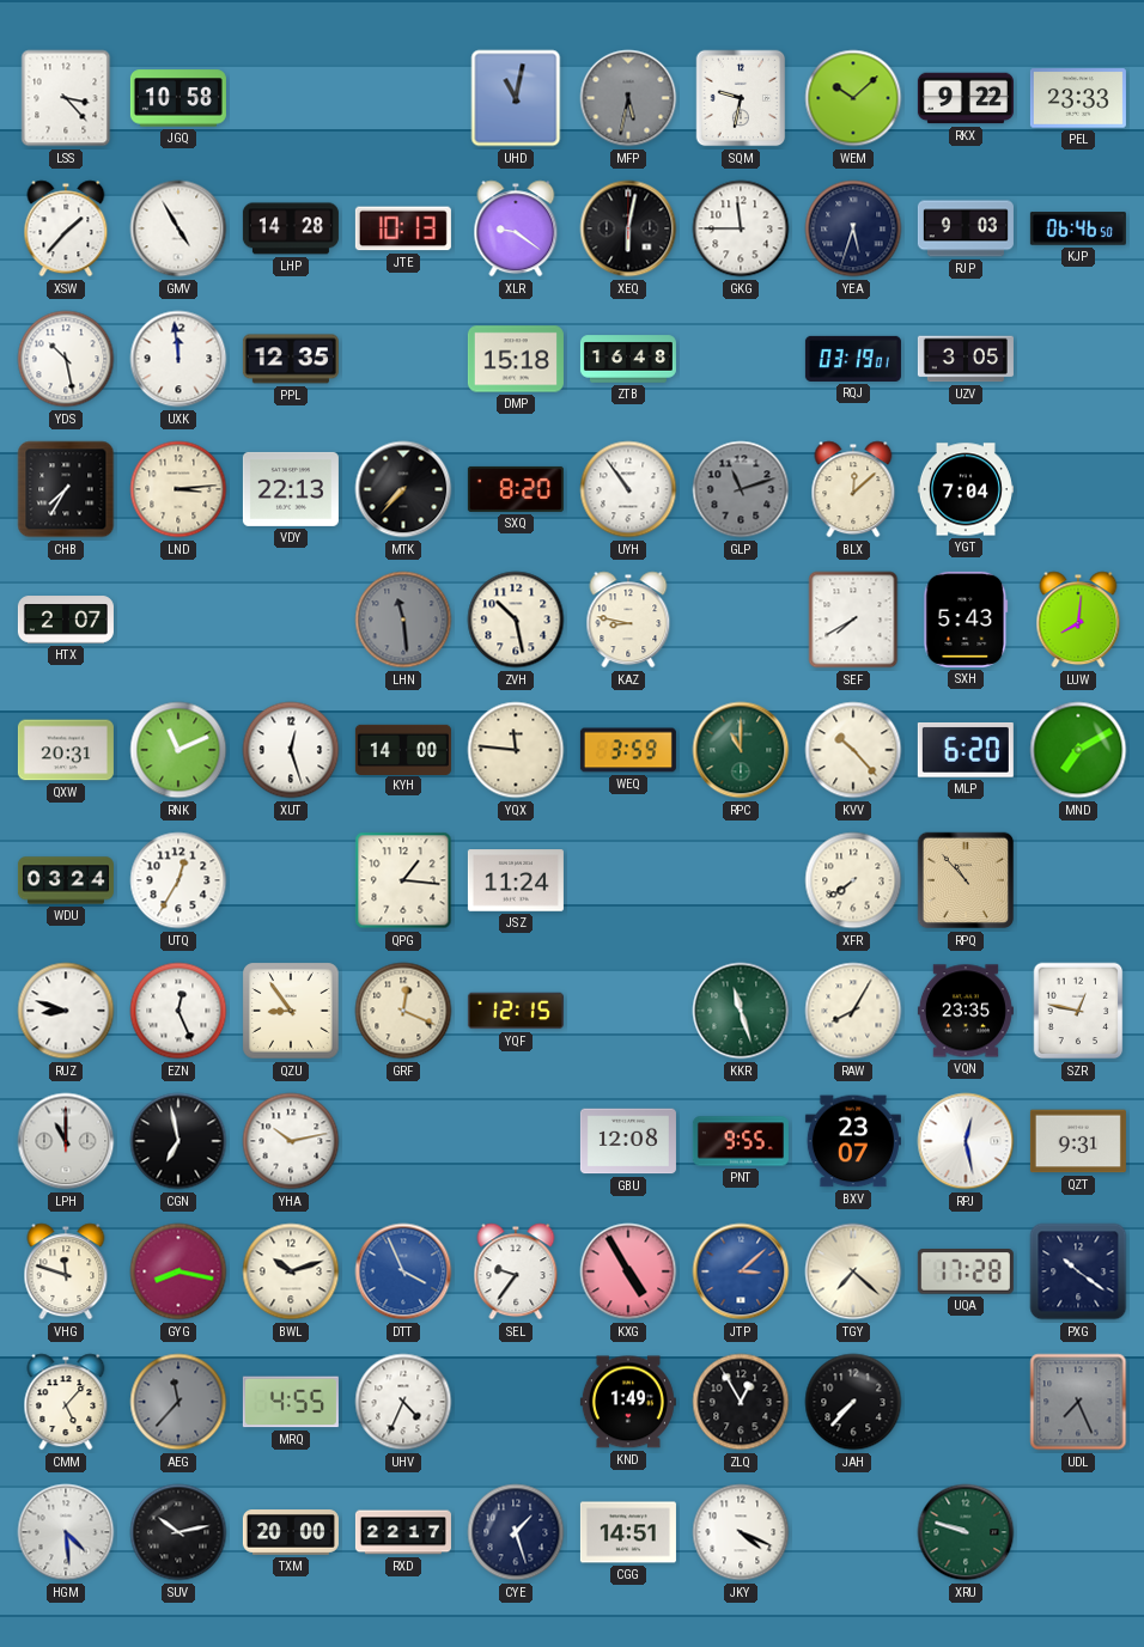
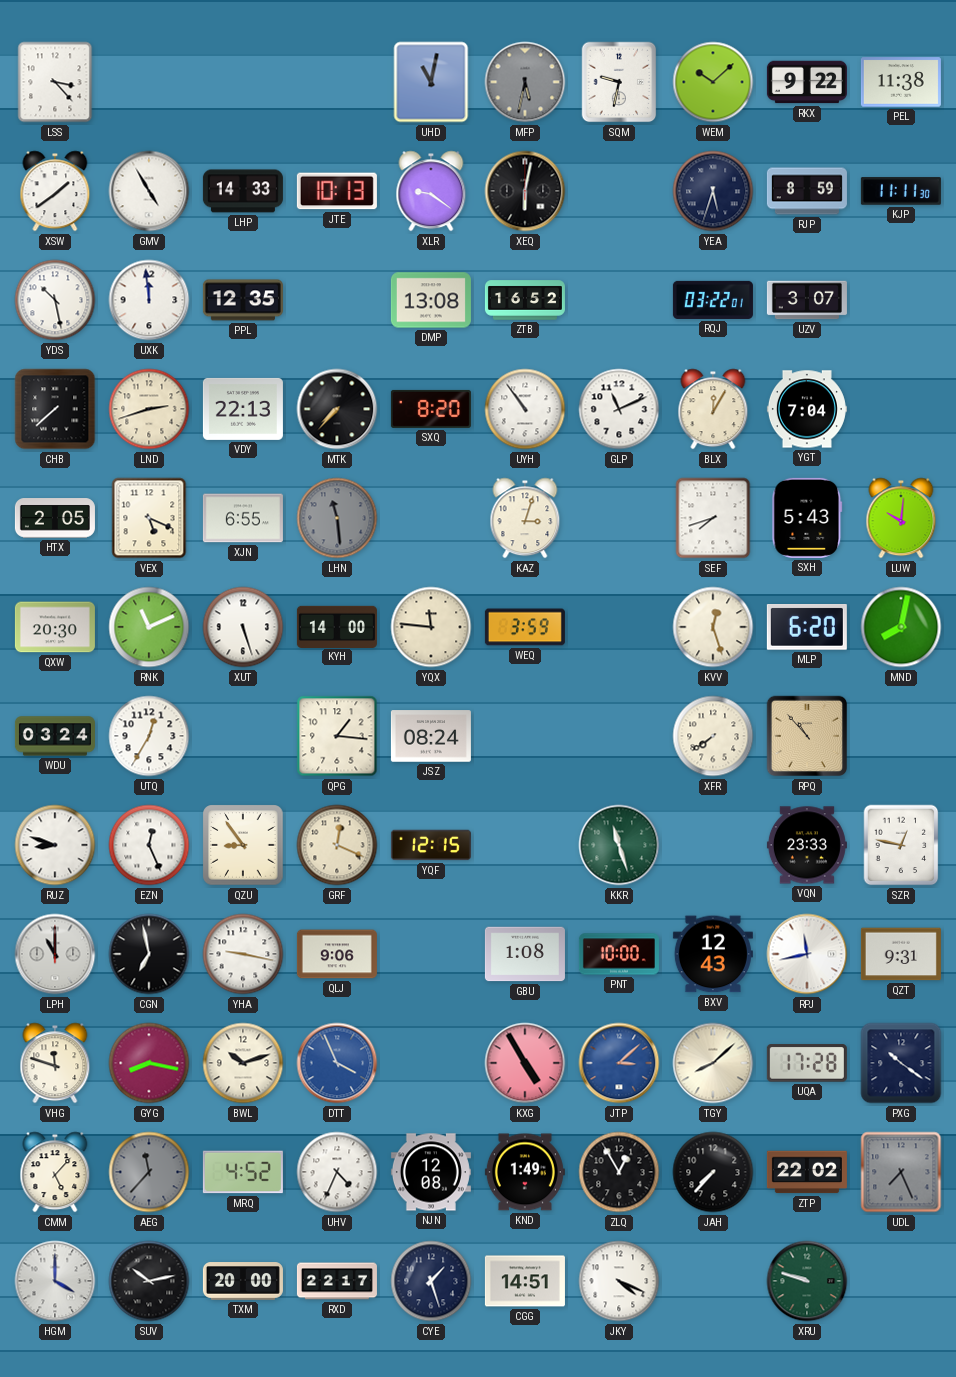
JGQ: 10:58 -> none (178, 98)
PEL: 23:33 -> 11:38 (901, 82)
XSW: 1:37 -> 1:39 (55, 191)
LHP: 14:28 -> 14:33 (243, 191)
GKG: 11:45 -> none (741, 228)
RJP: 9:03 -> 8:59 (807, 191)
KJP: 06:46 -> 11:11 (901, 191)
DMP: 15:18 -> 13:08 (431, 300)
ZTB: 16:48 -> 16:52 (525, 300)
RQJ: 03:19 -> 03:22 (713, 300)
UZV: 3:05 -> 3:07 (807, 300)
CHB: 7:35 -> 7:38 (55, 409)
LND: 3:14 -> 2:42 (149, 409)
GLP: 11:12 -> 11:11 (619, 409)
GLP dial: grey -> white (619, 409)
BLX: 12:08 -> 12:05 (713, 409)
HTX: 2:07 -> 2:05 (55, 518)
VEX: none -> 5:19 (149, 518)
XJN: none -> 6:55 (243, 518)
ZVH: 10:28 -> none (516, 620)
KAZ: 8:47 -> 3:03 (525, 518)
SEF: 7:40 -> 7:42 (713, 518)
LUW: 8:01 -> 10:01 (901, 518)
QXW: 20:31 -> 20:30 (55, 627)
XUT: 12:27 -> 5:27 (243, 627)
RPC: 11:00 -> none (741, 750)
KVV: 10:23 -> 12:27 (713, 627)
MND: 7:10 -> 8:02 (901, 627)
JSZ: 11:24 -> 08:24 (431, 736)
RAW: 8:05 -> none (853, 1011)
VQN: 23:35 -> 23:33 (807, 845)
YHA: 10:13 -> 9:17 (243, 954)
QLJ: none -> 9:06 (337, 954)
GBU: 12:08 -> 1:08 (525, 954)
PNT: 9:55 -> 10:00 (619, 954)
BXV: 23:07 -> 12:43 (713, 954)
RPJ: 12:28 -> 11:43 (807, 954)
SEL: 9:36 -> none (516, 1271)
TGY: 7:22 -> 8:08 (713, 1063)
MRQ: 4:55 -> 4:52 (243, 1172)
NJN: none -> 12:08 (431, 1172)
ZTP: none -> 22:02 (807, 1172)
HGM: 4:29 -> 4:00 (55, 1281)
